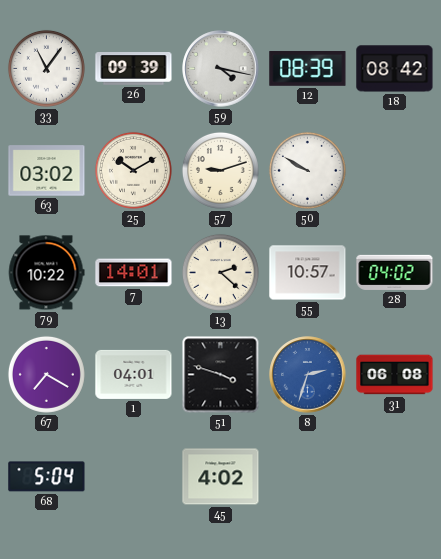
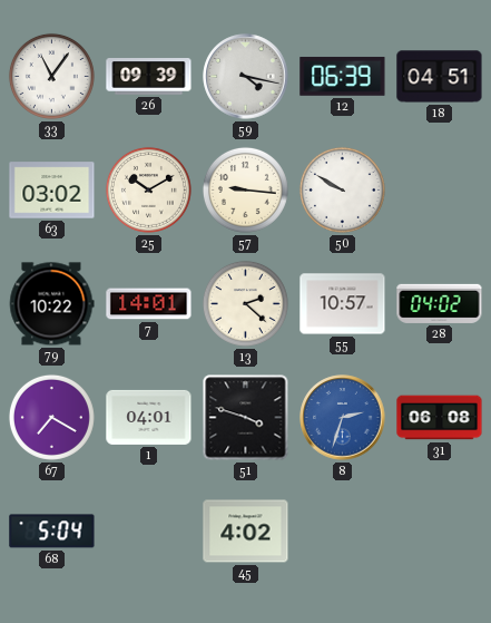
12: 08:39 -> 06:39 (343, 76)
18: 08:42 -> 04:51 (440, 77)
57: 9:12 -> 9:16 (245, 189)
